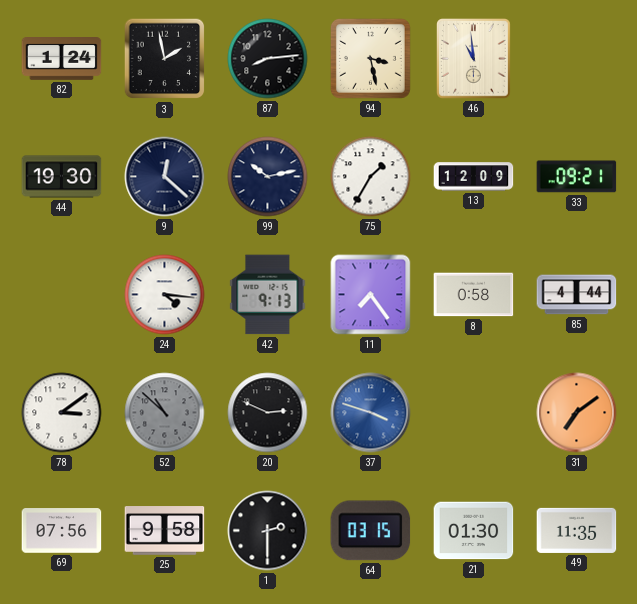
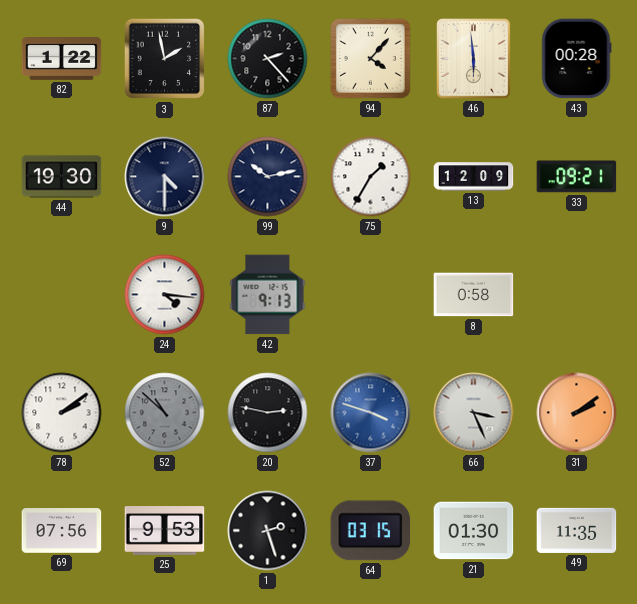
82: 1:24 -> 1:22 (62, 59)
87: 8:14 -> 2:23 (268, 59)
94: 3:28 -> 4:07 (370, 58)
46: 10:59 -> 5:59 (474, 59)
43: none -> 00:28 (576, 59)
9: 12:22 -> 4:30 (165, 177)
11: 7:24 -> none (371, 295)
85: 4:44 -> none (577, 295)
78: 3:09 -> 2:09 (62, 413)
20: 2:49 -> 2:47 (268, 413)
66: none -> 3:26 (474, 413)
31: 7:09 -> 2:09 (577, 413)
25: 9:58 -> 9:53 (165, 531)
1: 2:30 -> 2:27 (268, 531)
